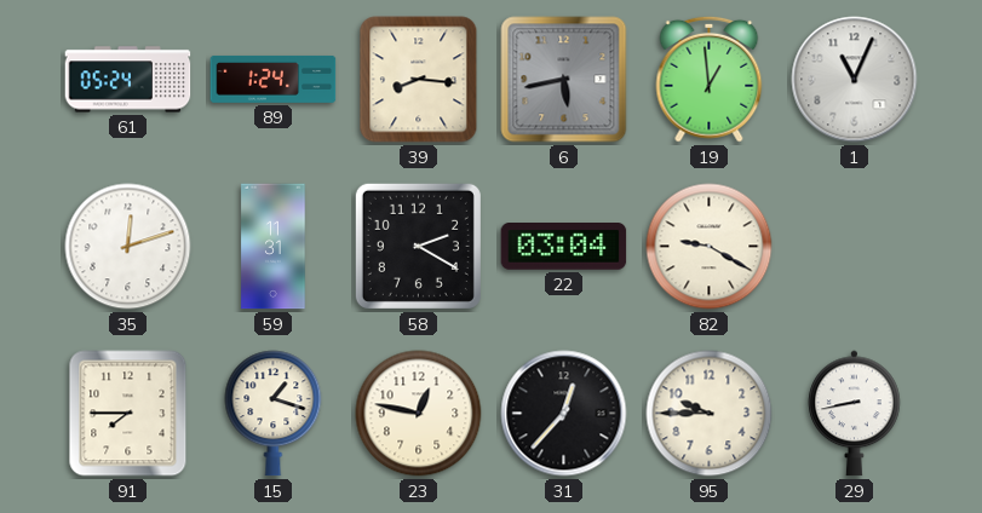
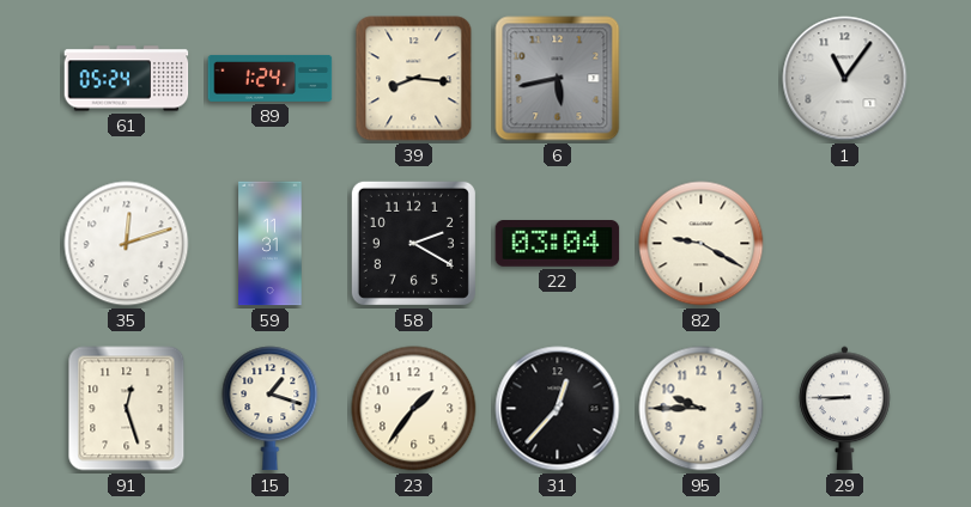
19: 12:59 -> none (710, 79)
1: 11:04 -> 11:06 (845, 79)
91: 7:45 -> 12:27 (127, 409)
23: 12:47 -> 1:36 (414, 409)
29: 8:43 -> 8:45 (845, 409)
